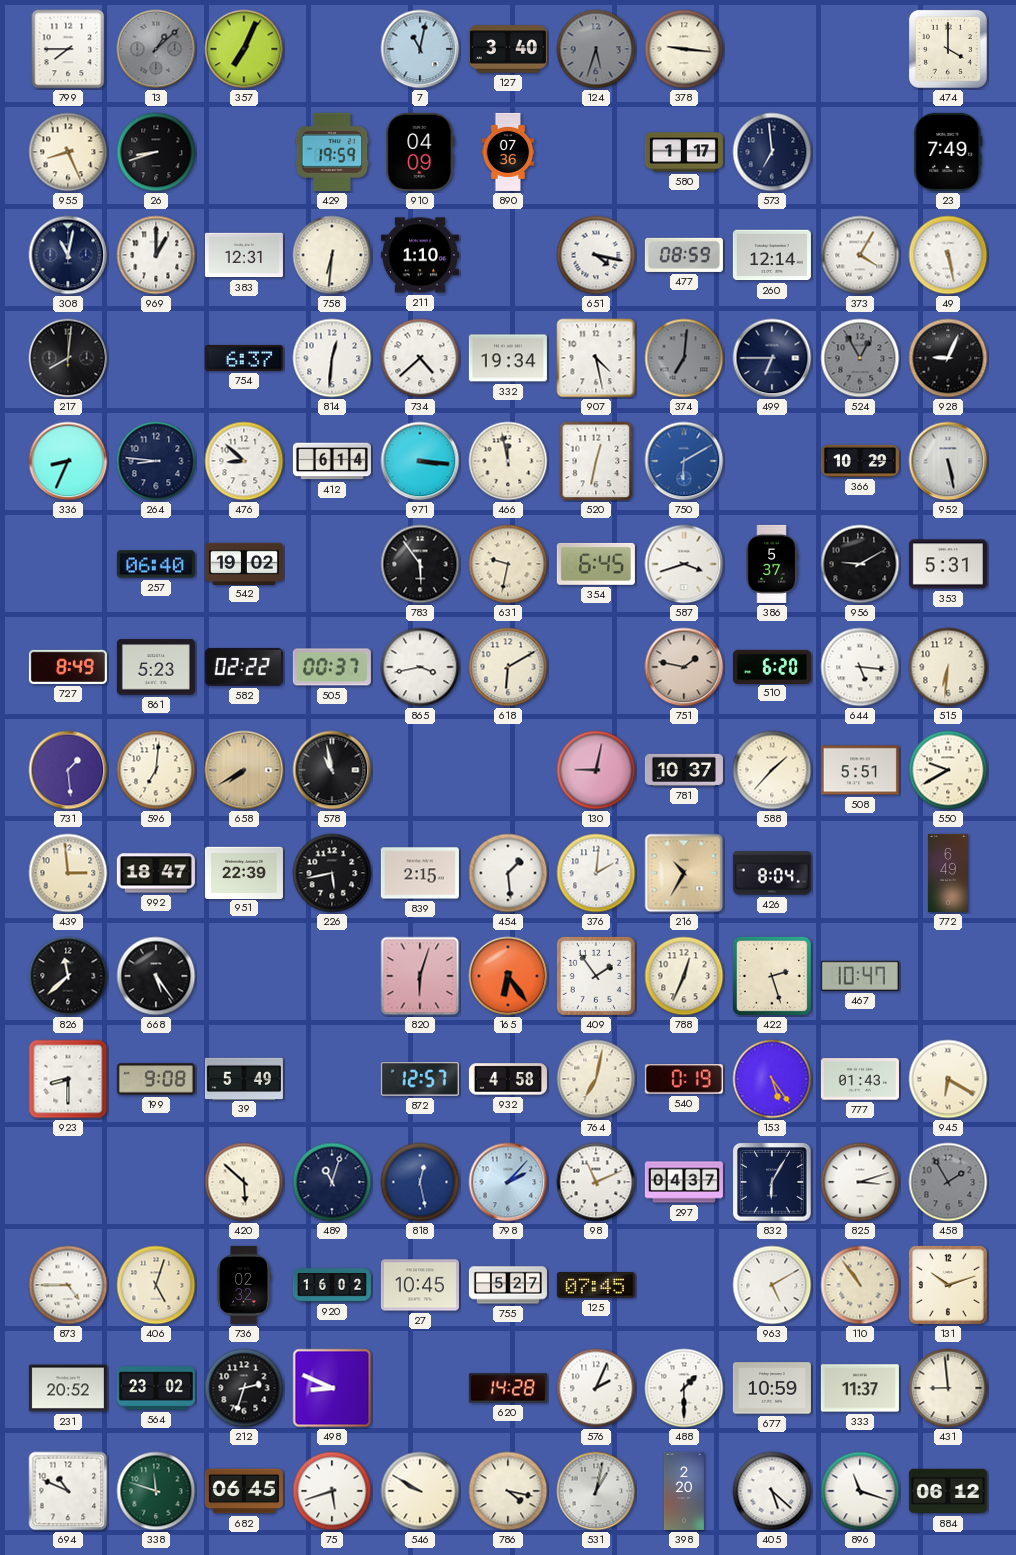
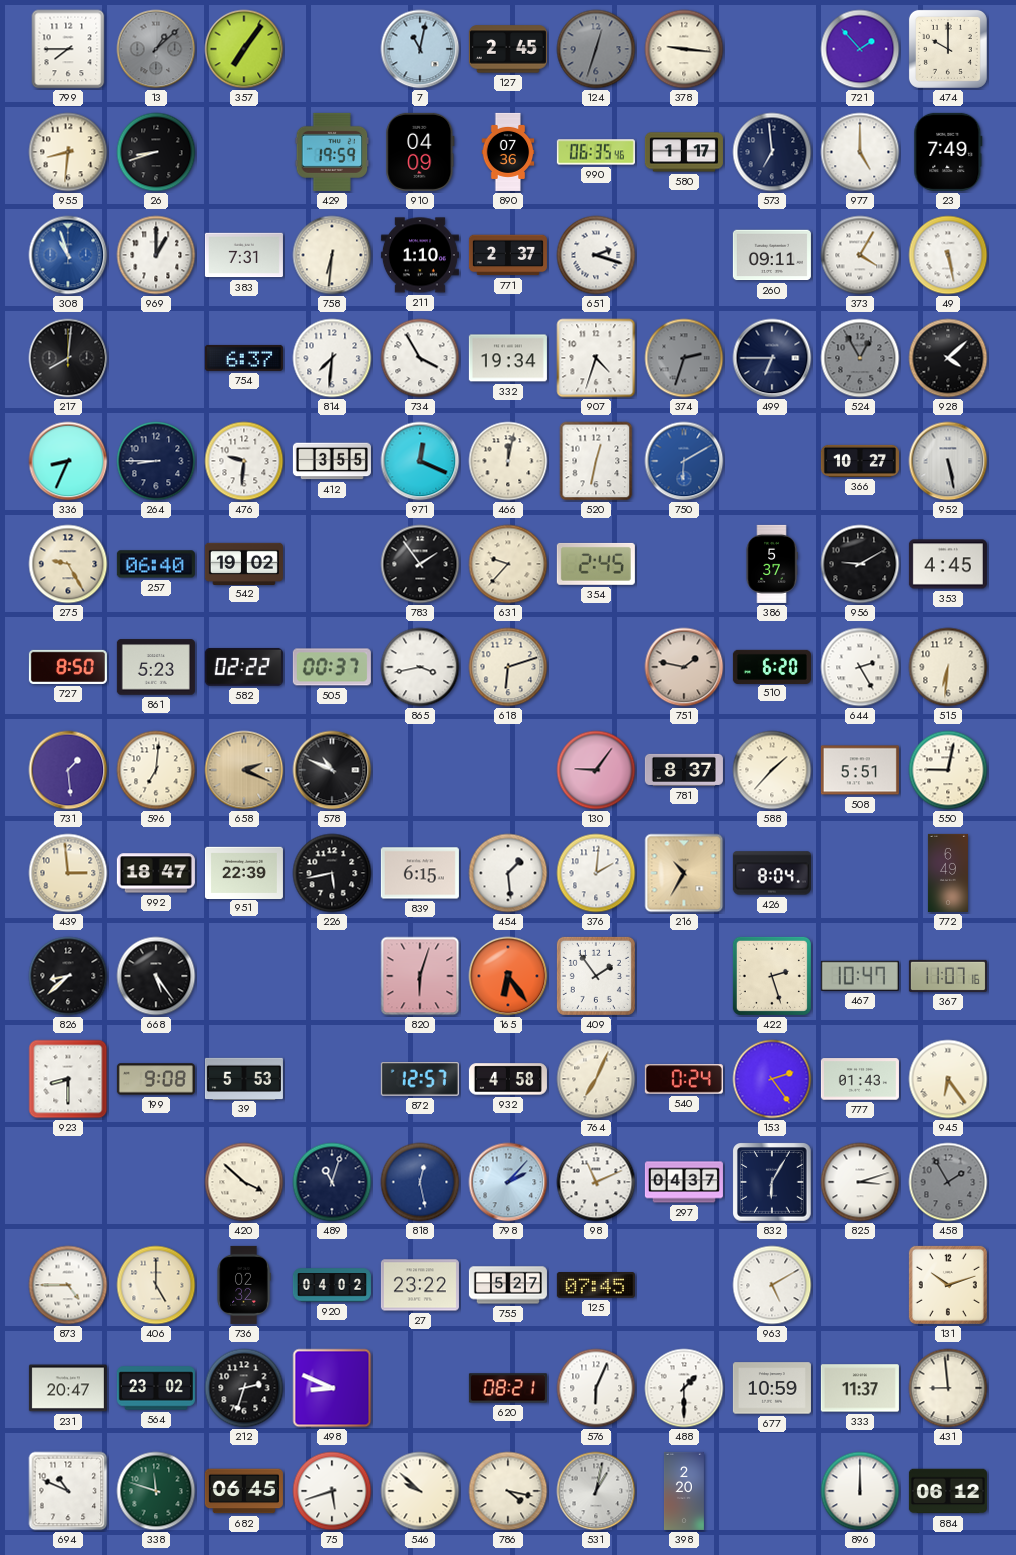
357: 7:04 -> 7:06 (244, 49)
127: 3:40 -> 2:45 (508, 49)
124: 5:33 -> 12:33 (596, 49)
721: none -> 1:53 (860, 49)
474: 4:00 -> 10:00 (948, 49)
955: 8:26 -> 8:31 (68, 152)
990: none -> 06:35 (596, 152)
977: none -> 5:00 (860, 152)
308: 11:02 -> 10:57 (68, 255)
308 dial: navy -> blue (68, 255)
383: 12:31 -> 7:31 (244, 255)
771: none -> 2:37 (508, 255)
651: 4:17 -> 2:18 (596, 255)
477: 08:59 -> none (684, 255)
260: 12:14 -> 09:11 (772, 255)
814: 12:31 -> 7:31 (332, 358)
734: 4:38 -> 3:55 (420, 358)
907: 4:28 -> 4:33 (596, 358)
374: 7:01 -> 2:33 (684, 358)
928: 9:04 -> 4:08 (948, 358)
264: 8:46 -> 8:45 (156, 461)
476: 8:52 -> 9:31 (244, 461)
412: 6:14 -> 3:55 (332, 461)
971: 3:16 -> 12:19 (420, 461)
466: 11:58 -> 12:02 (508, 461)
366: 10:29 -> 10:27 (860, 461)
275: none -> 9:25 (68, 564)
783: 5:54 -> 1:54 (420, 564)
631: 9:32 -> 9:37 (508, 564)
354: 6:45 -> 2:45 (596, 564)
587: 3:42 -> none (684, 564)
353: 5:31 -> 4:45 (948, 564)
727: 8:49 -> 8:50 (68, 667)
618: 6:10 -> 6:12 (508, 667)
644: 5:16 -> 2:25 (860, 667)
658: 7:40 -> 2:19 (244, 770)
578: 10:58 -> 10:49 (332, 770)
130: 9:02 -> 9:06 (596, 770)
781: 10:37 -> 8:37 (684, 770)
550: 9:40 -> 9:02 (948, 770)
839: 2:15 -> 6:15 (420, 873)
826: 11:38 -> 8:38 (68, 976)
788: 12:34 -> none (684, 976)
367: none -> 11:07 (948, 976)
39: 5:49 -> 5:53 (244, 1078)
764: 7:02 -> 7:04 (596, 1079)
540: 0:19 -> 0:24 (684, 1079)
153: 5:24 -> 2:24 (772, 1079)
945: 6:20 -> 6:24 (948, 1079)
420: 5:52 -> 3:52 (244, 1182)
406: 5:03 -> 5:00 (156, 1285)
920: 16:02 -> 04:02 (332, 1285)
27: 10:45 -> 23:22 (420, 1285)
110: 10:54 -> none (860, 1285)
231: 20:52 -> 20:47 (68, 1388)
620: 14:28 -> 08:21 (508, 1388)
576: 2:04 -> 6:04 (596, 1388)
546: 9:50 -> 9:52 (420, 1491)
405: 5:22 -> none (772, 1491)
896: 11:18 -> 12:00 (860, 1491)
